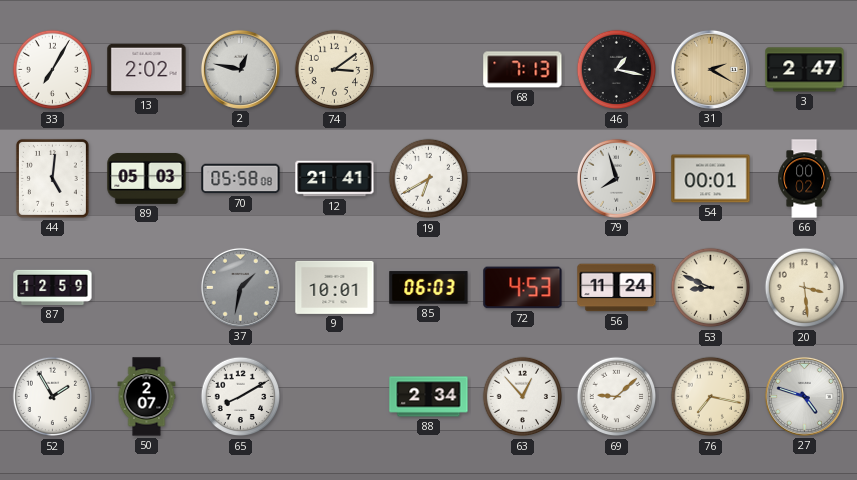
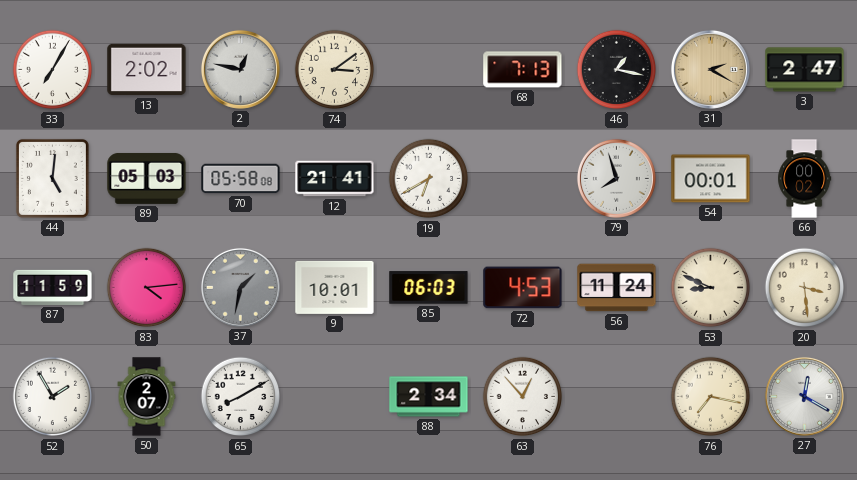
87: 12:59 -> 11:59 (53, 287)
83: none -> 4:14 (147, 288)
69: 9:08 -> none (617, 397)
27: 4:48 -> 12:20 (804, 396)
